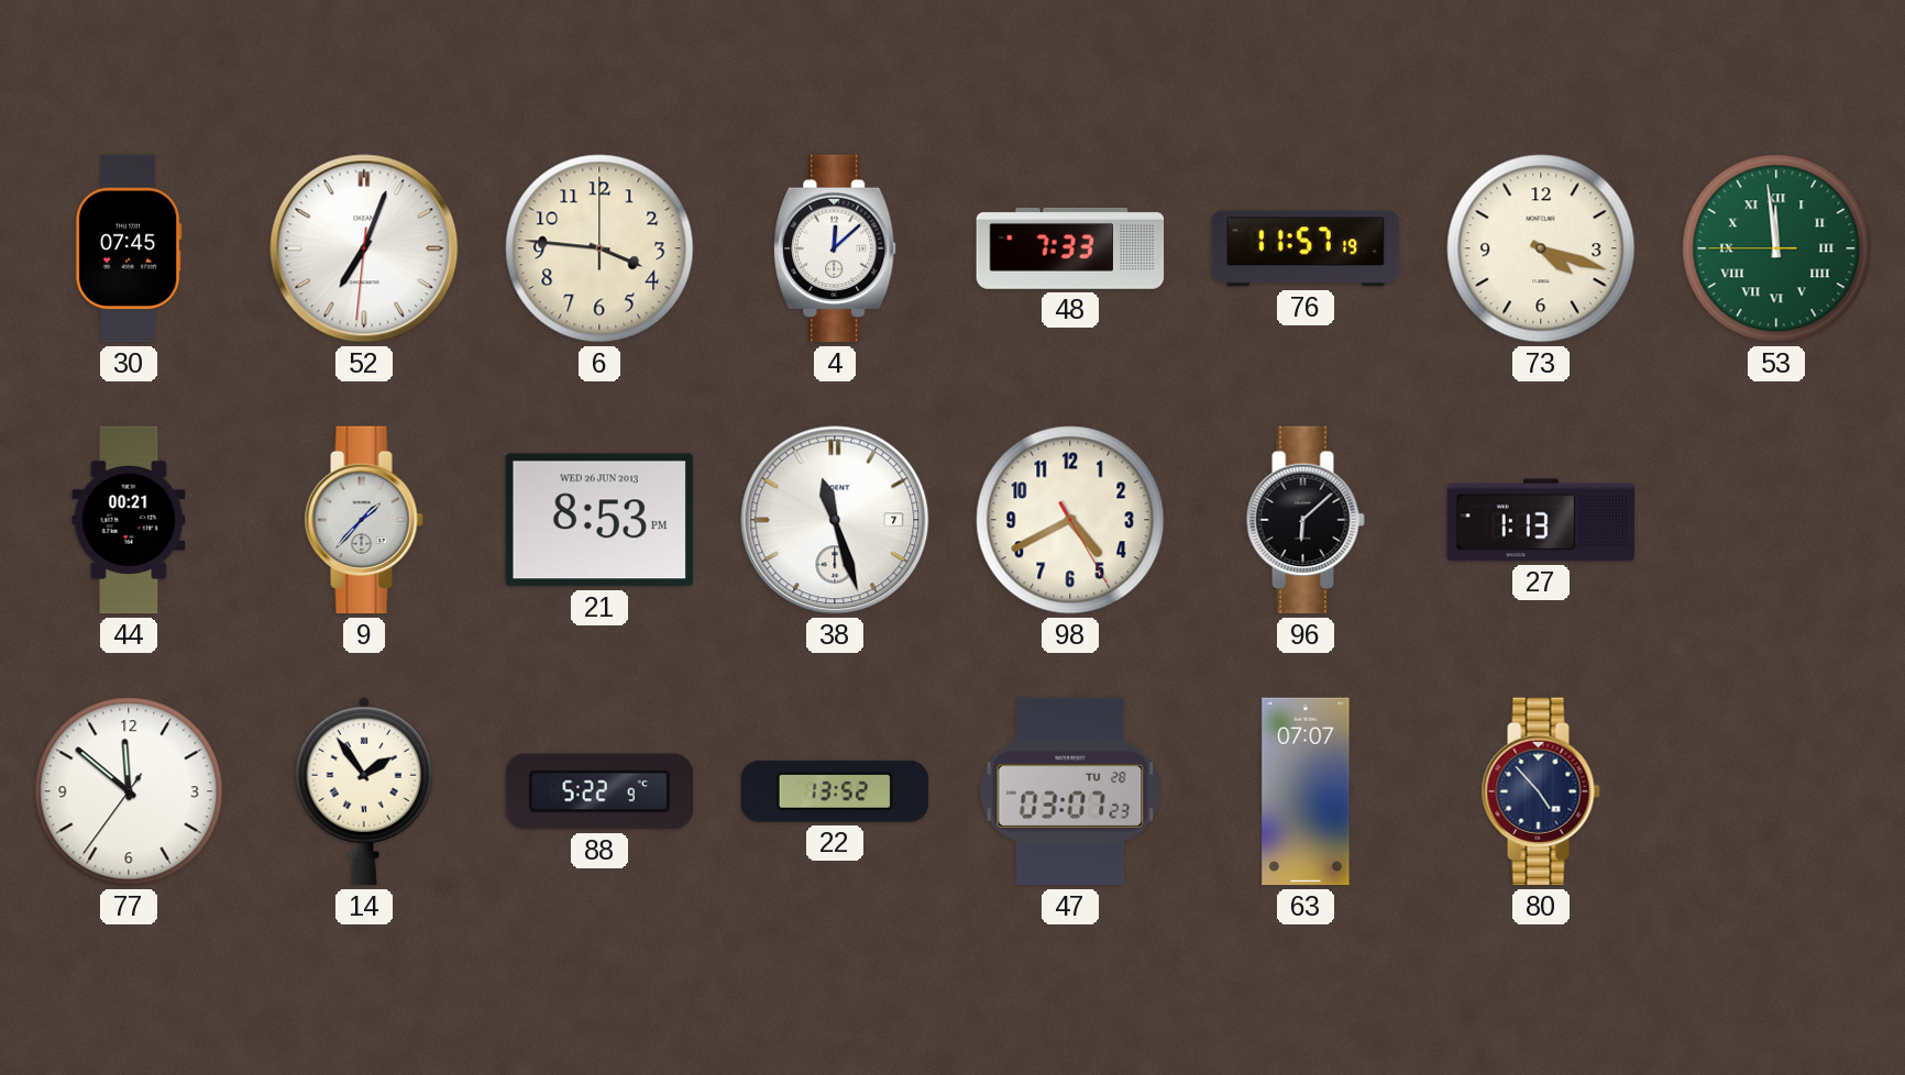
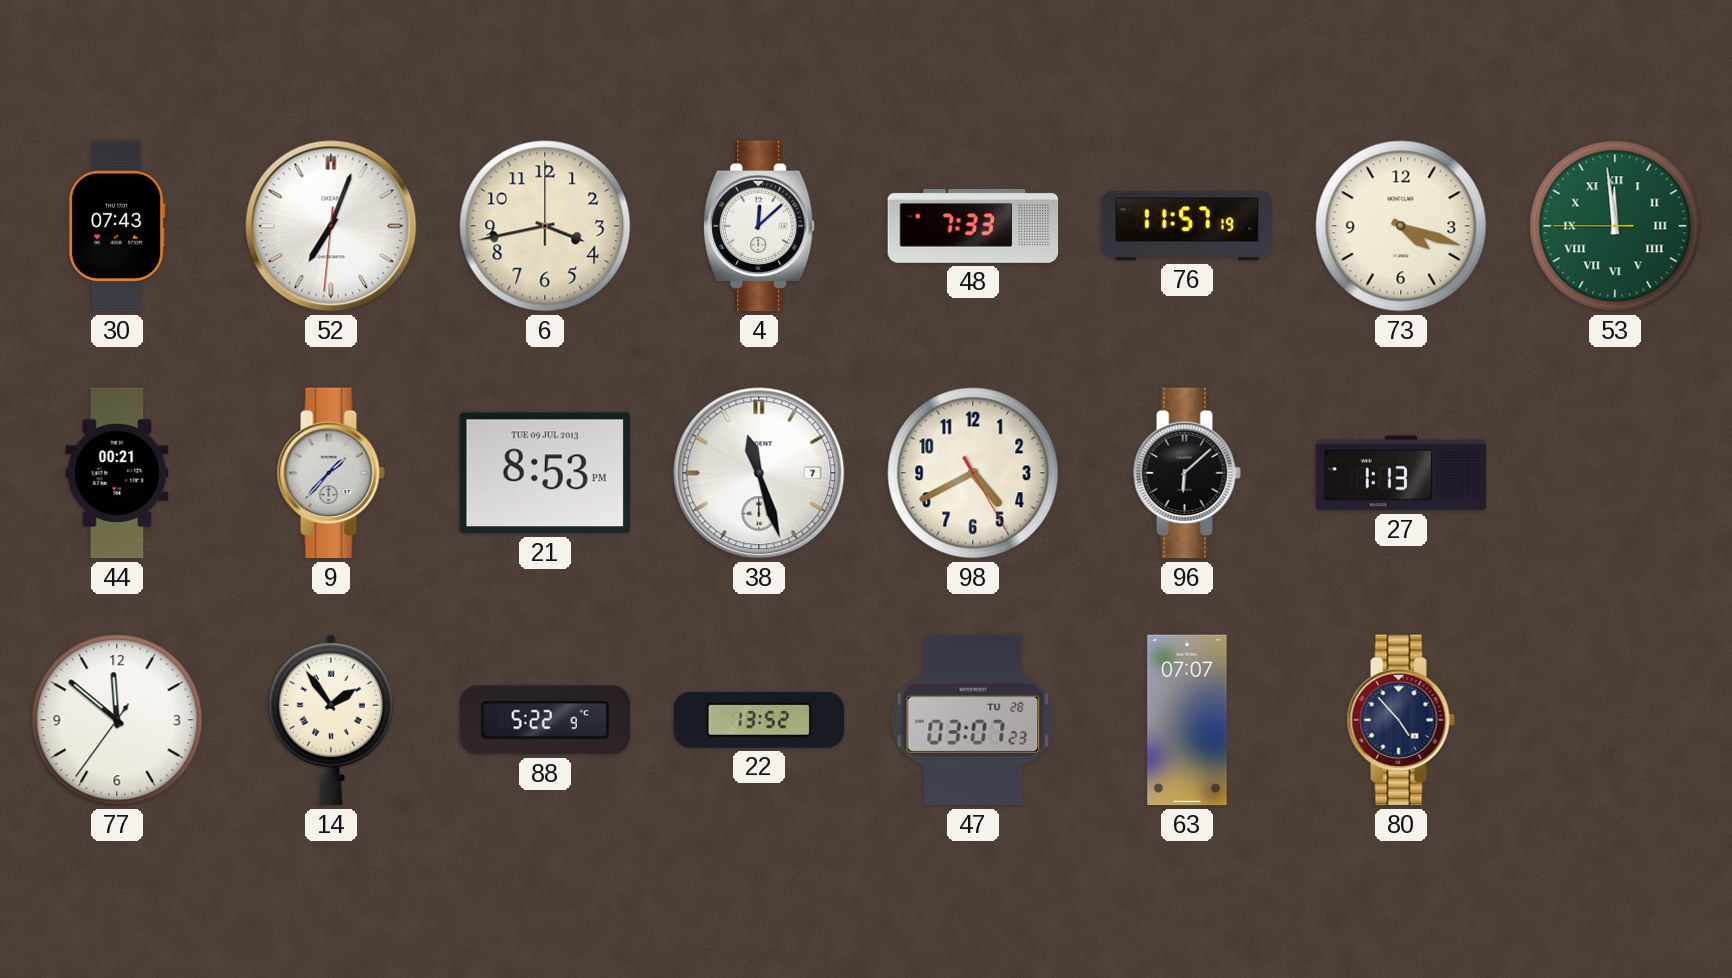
30: 07:45 -> 07:43 (117, 226)
6: 3:46 -> 3:43 (545, 226)
21 date: WED 26 JUN 2013 -> TUE 09 JUL 2013 (544, 473)
